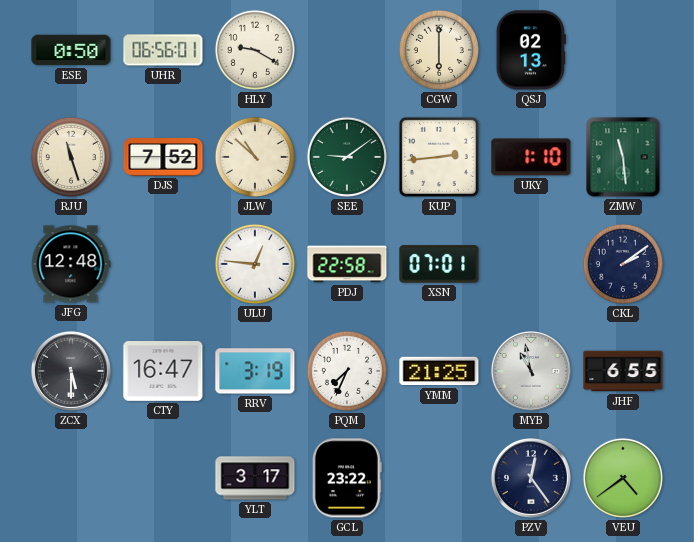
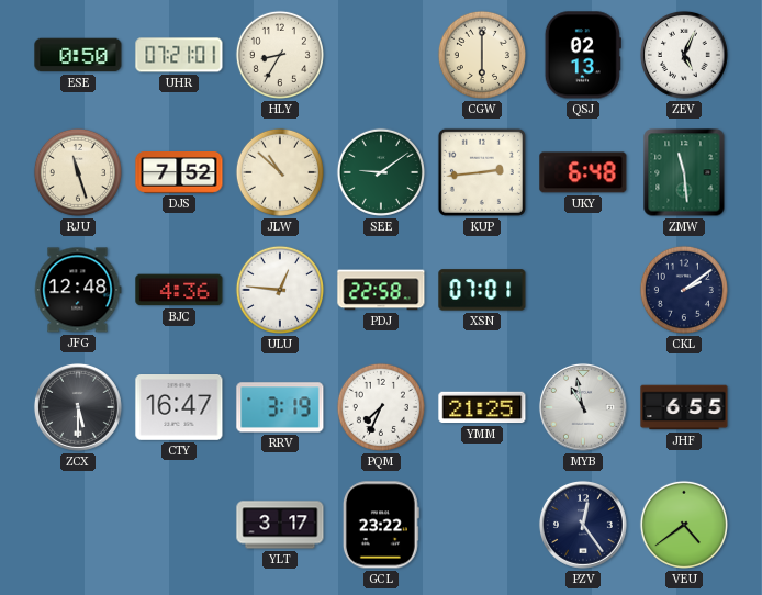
UHR: 06:56 -> 07:21 (179, 55)
HLY: 9:20 -> 8:35 (280, 55)
ZEV: none -> 5:04 (684, 55)
UKY: 1:10 -> 6:48 (583, 172)
BJC: none -> 4:36 (179, 290)
